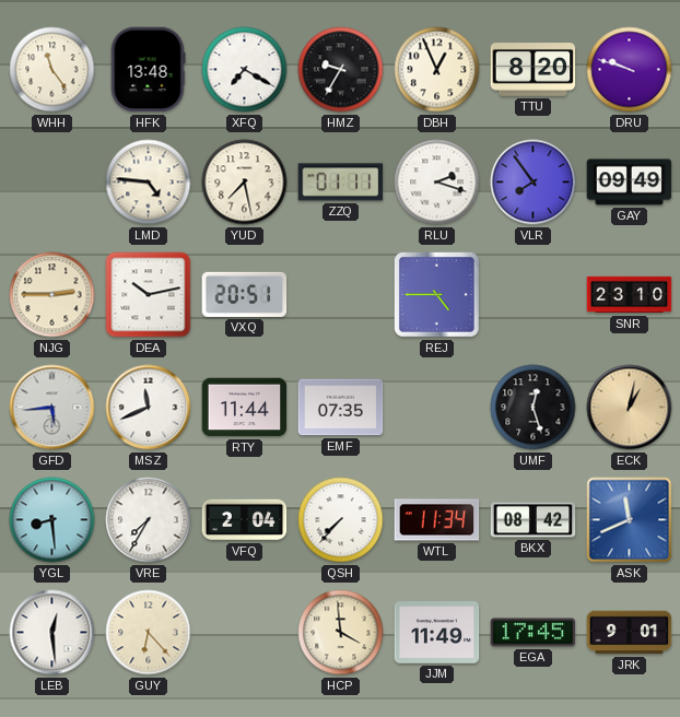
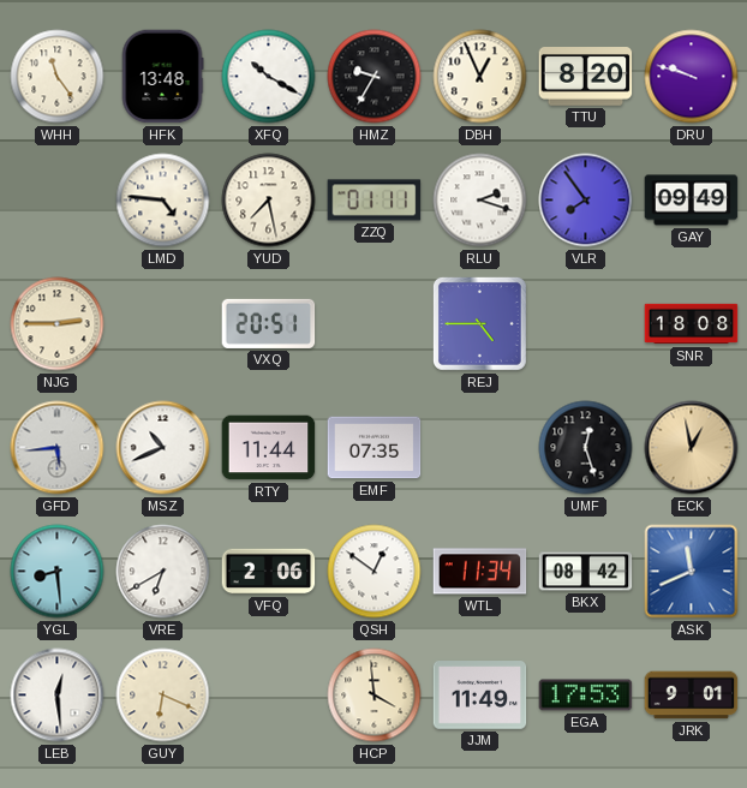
XFQ: 7:20 -> 10:20 (269, 77)
DEA: 10:13 -> none (149, 295)
SNR: 23:10 -> 18:08 (692, 324)
MSZ: 11:41 -> 10:41 (163, 448)
ECK: 1:02 -> 12:58 (692, 448)
VRE: 7:35 -> 6:40 (163, 572)
VFQ: 2:04 -> 2:06 (269, 572)
QSH: 7:37 -> 12:51 (375, 572)
GUY: 6:23 -> 6:19 (163, 696)
EGA: 17:45 -> 17:53 (586, 696)
